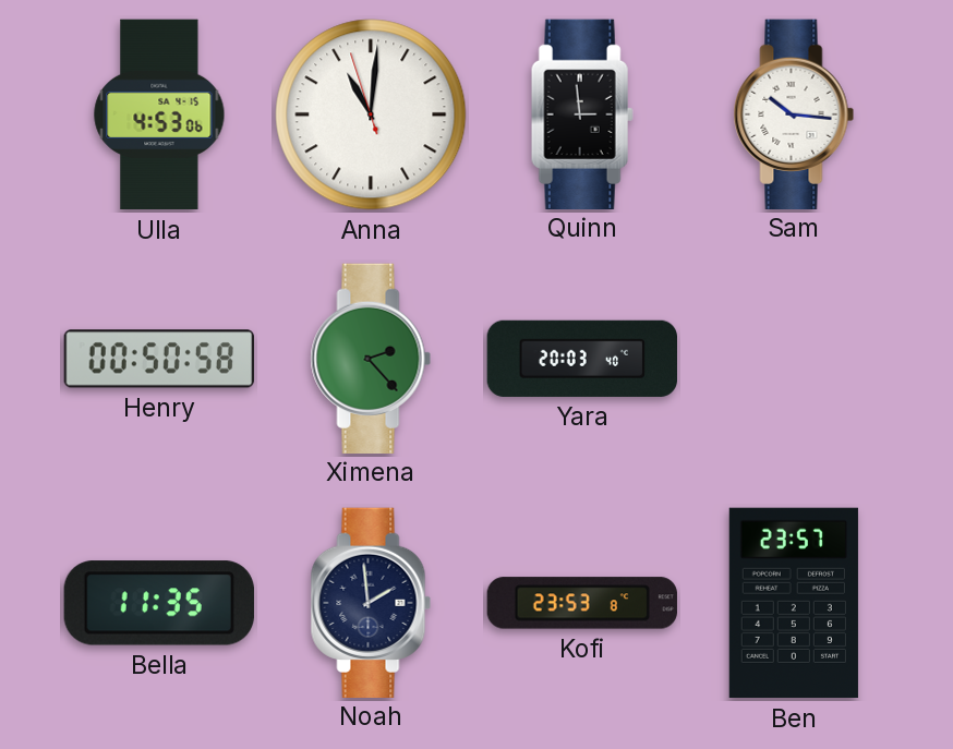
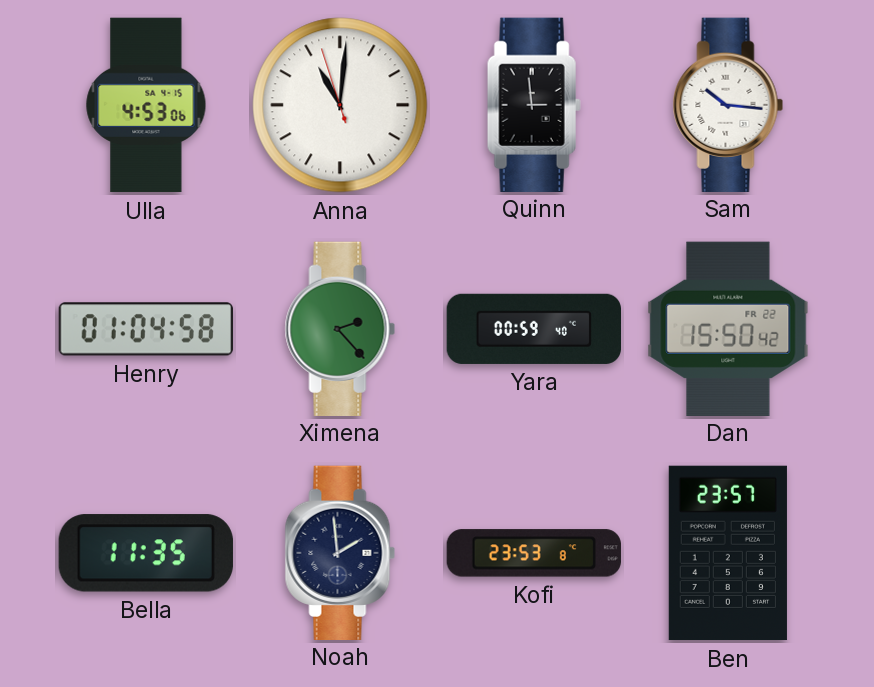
Henry: 00:50 -> 01:04 (145, 329)
Yara: 20:03 -> 00:59 (533, 329)
Dan: none -> 15:50 (728, 328)
